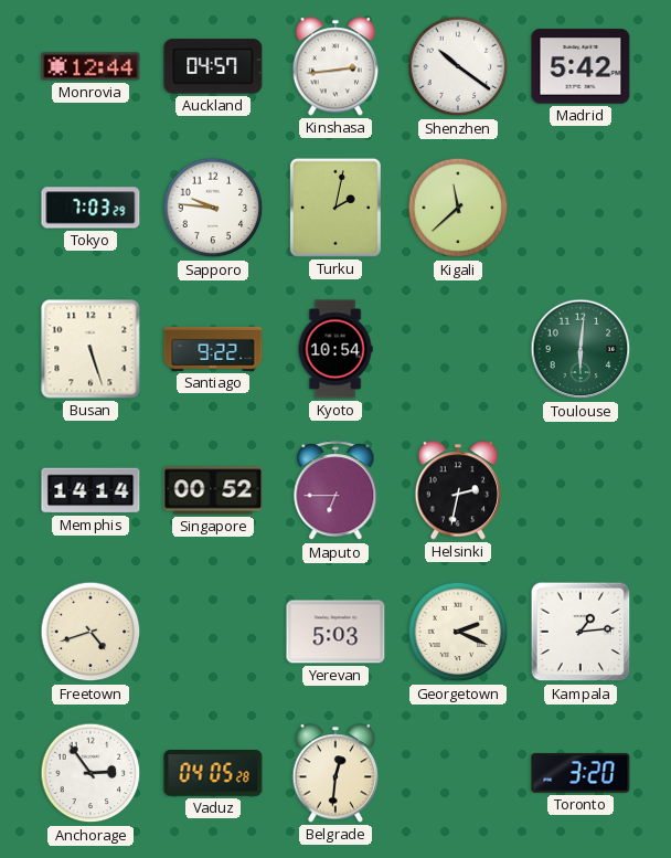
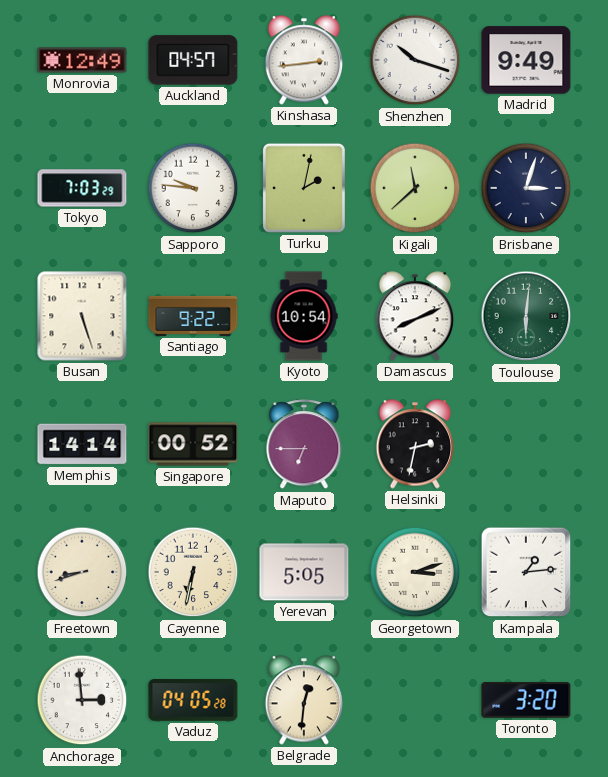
Monrovia: 12:44 -> 12:49 (82, 60)
Shenzhen: 10:21 -> 10:18 (415, 60)
Madrid: 5:42 -> 9:49 (526, 60)
Brisbane: none -> 3:03 (526, 188)
Damascus: none -> 8:11 (415, 316)
Freetown: 4:42 -> 8:42 (82, 572)
Cayenne: none -> 6:32 (193, 572)
Yerevan: 5:03 -> 5:05 (304, 572)
Georgetown: 2:19 -> 3:12 (415, 572)
Anchorage: 2:54 -> 2:59 (82, 700)
